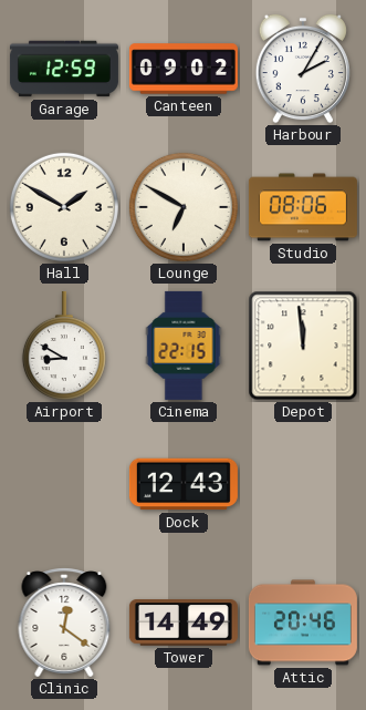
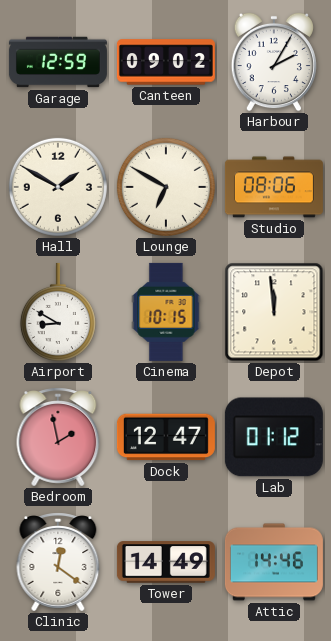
Cinema: 22:15 -> 10:15 (166, 312)
Bedroom: none -> 1:58 (58, 437)
Dock: 12:43 -> 12:47 (166, 437)
Lab: none -> 01:12 (274, 437)
Attic: 20:46 -> 14:46 (274, 562)
